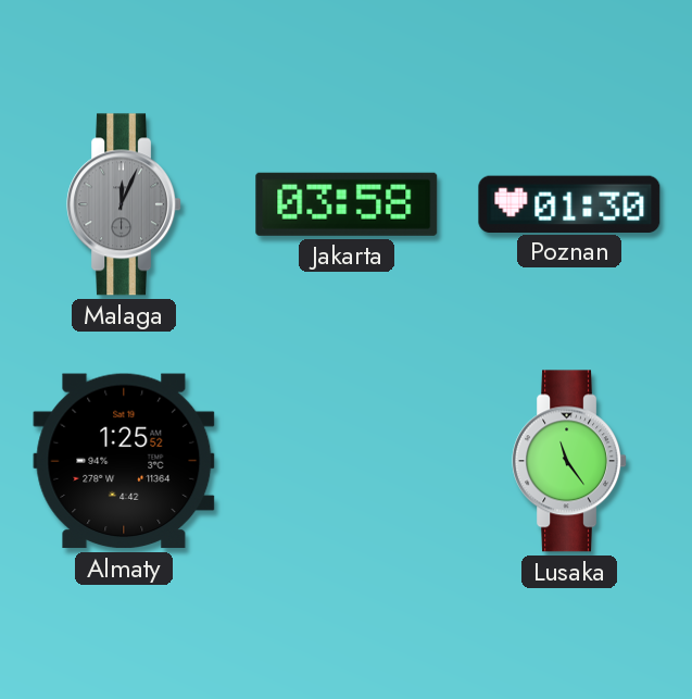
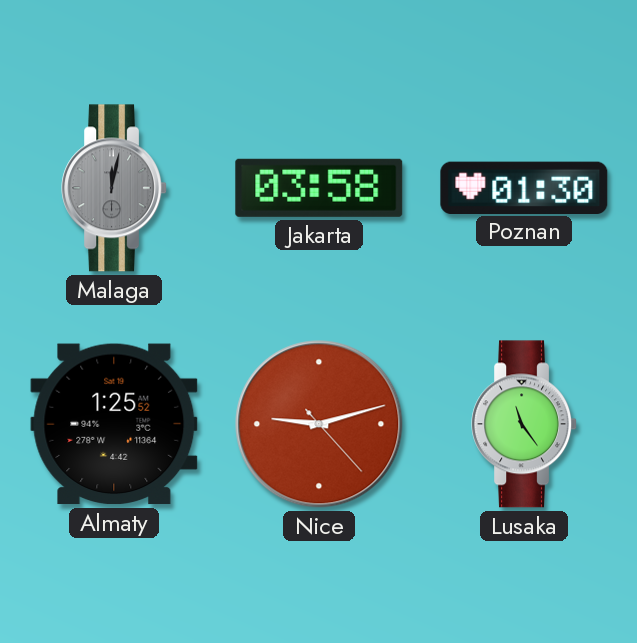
Malaga: 12:04 -> 12:02 (115, 188)
Nice: none -> 9:12 (319, 424)
